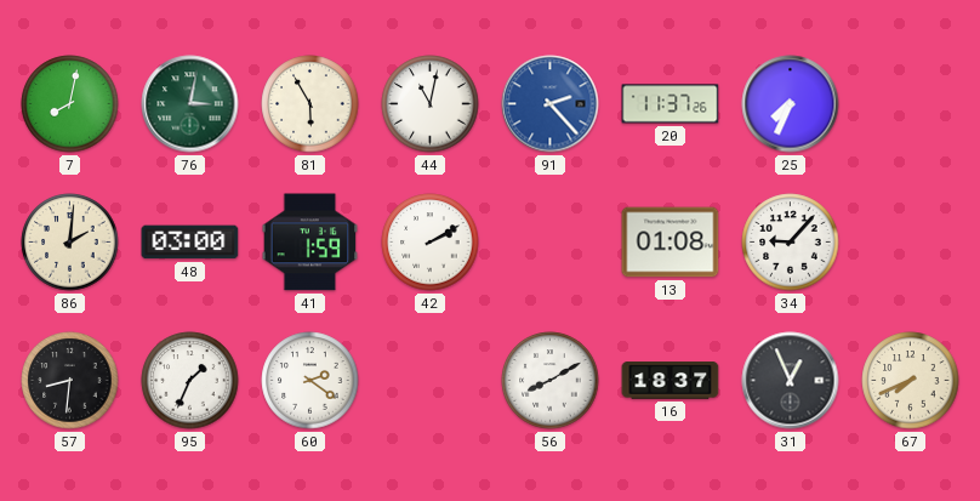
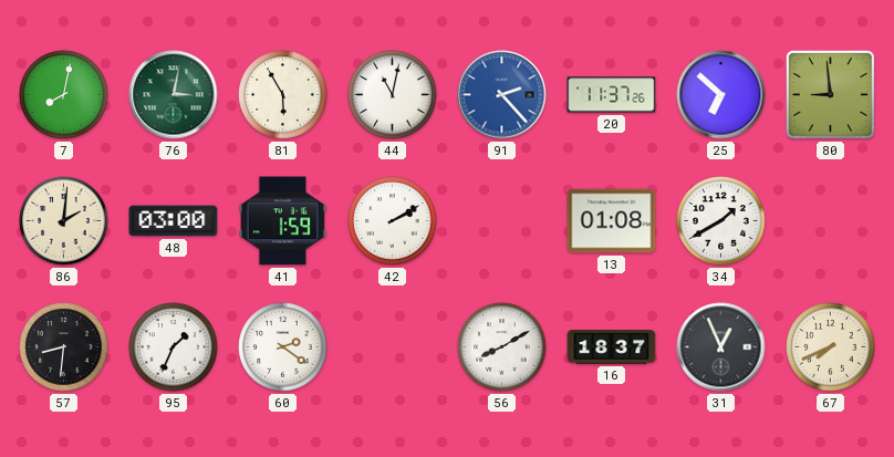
25: 7:34 -> 6:52 (721, 95)
80: none -> 8:59 (830, 94)
34: 9:07 -> 1:40 (721, 221)
